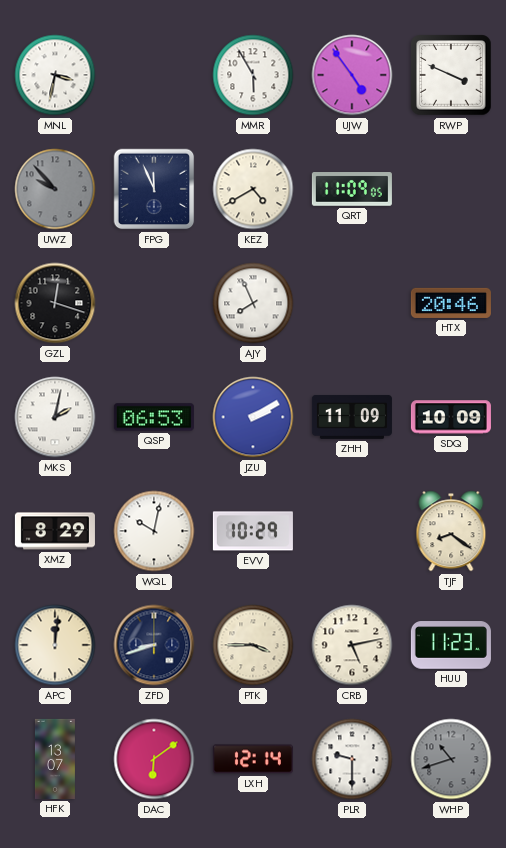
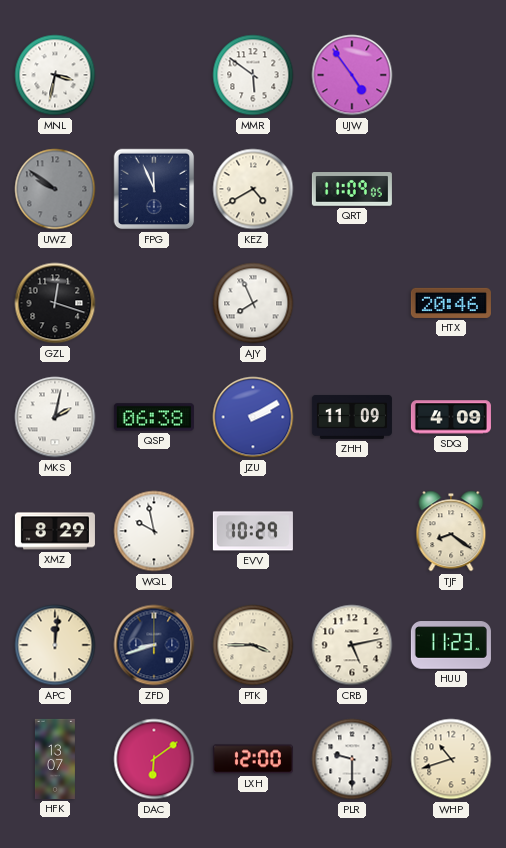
MMR: 5:55 -> 5:51 (253, 75)
RWP: 3:49 -> none (451, 75)
UWZ: 9:53 -> 9:51 (55, 189)
QSP: 06:53 -> 06:38 (154, 417)
SDQ: 10:09 -> 4:09 (451, 417)
WQL: 10:02 -> 9:58 (154, 531)
LXH: 12:14 -> 12:00 (253, 759)
WHP dial: grey -> cream (451, 759)
